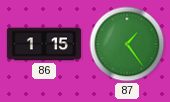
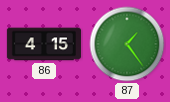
86: 1:15 -> 4:15 (44, 44)
